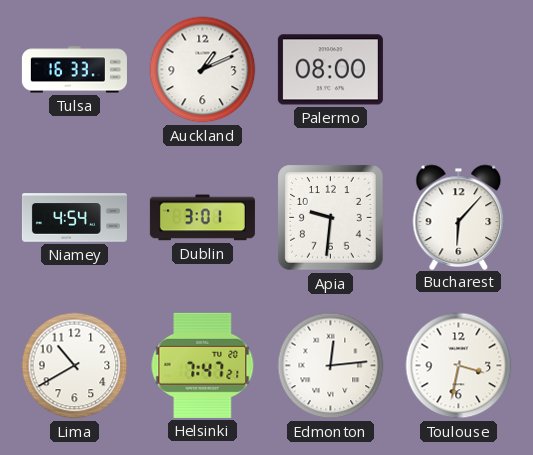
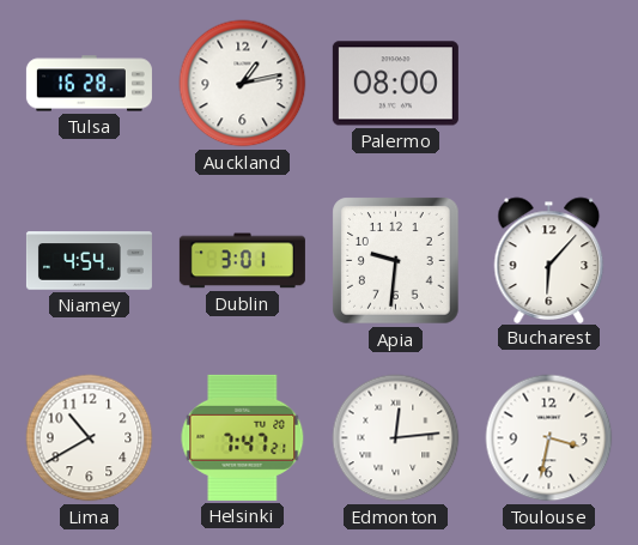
Tulsa: 16:33 -> 16:28 (89, 84)
Auckland: 1:11 -> 1:13 (243, 84)
